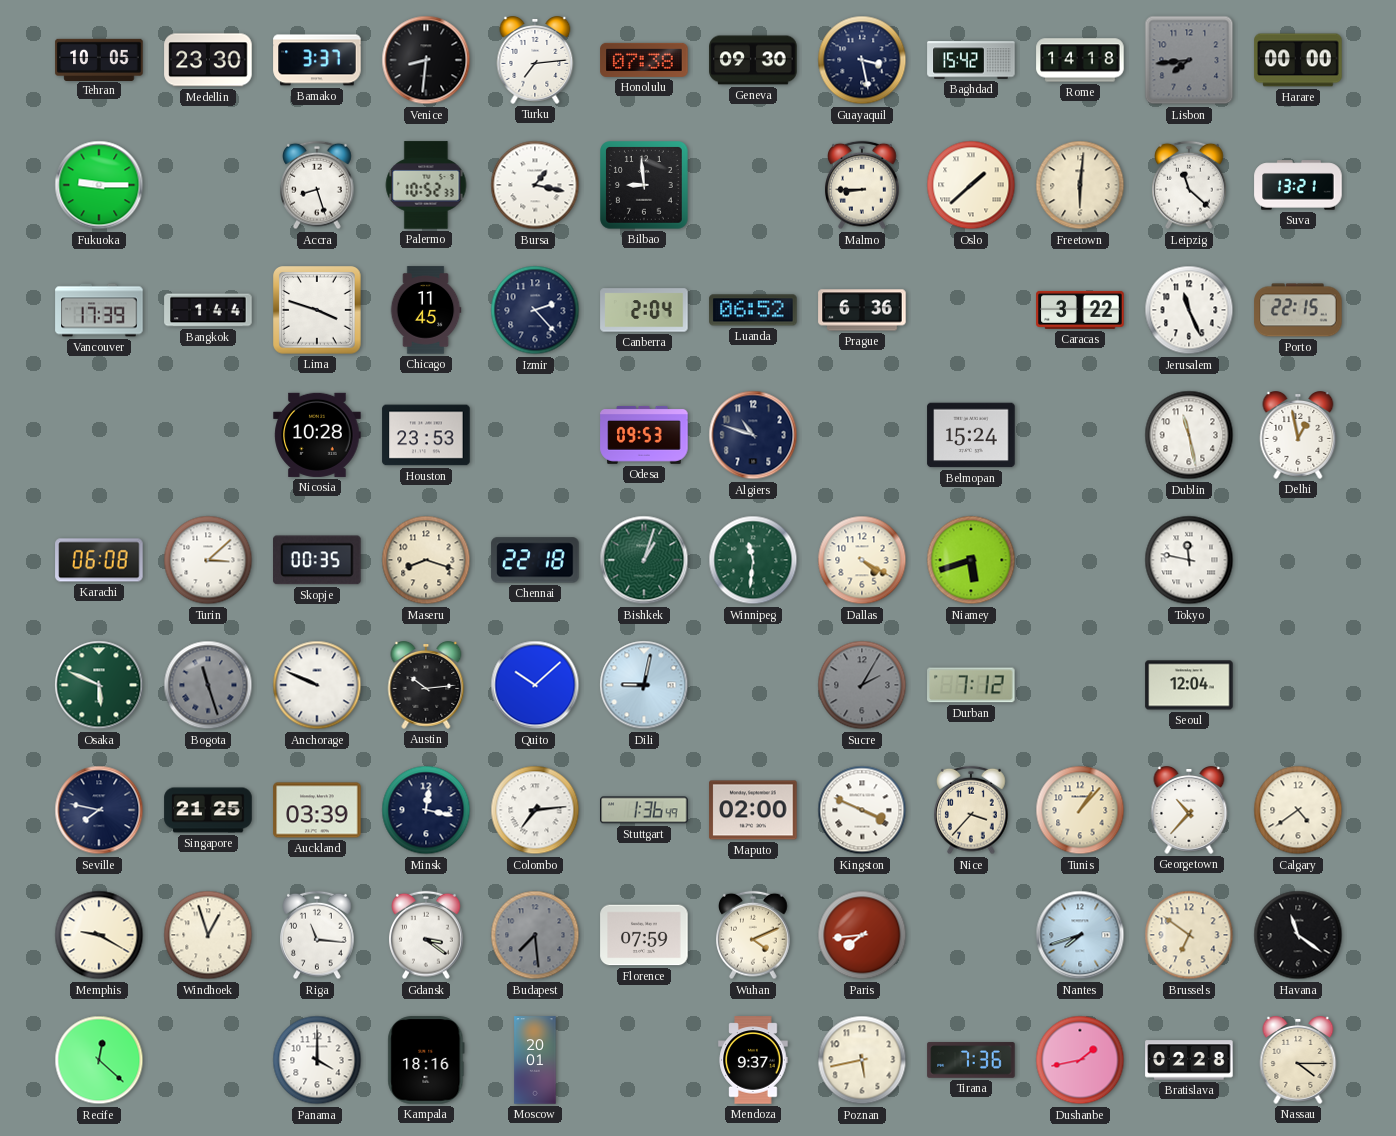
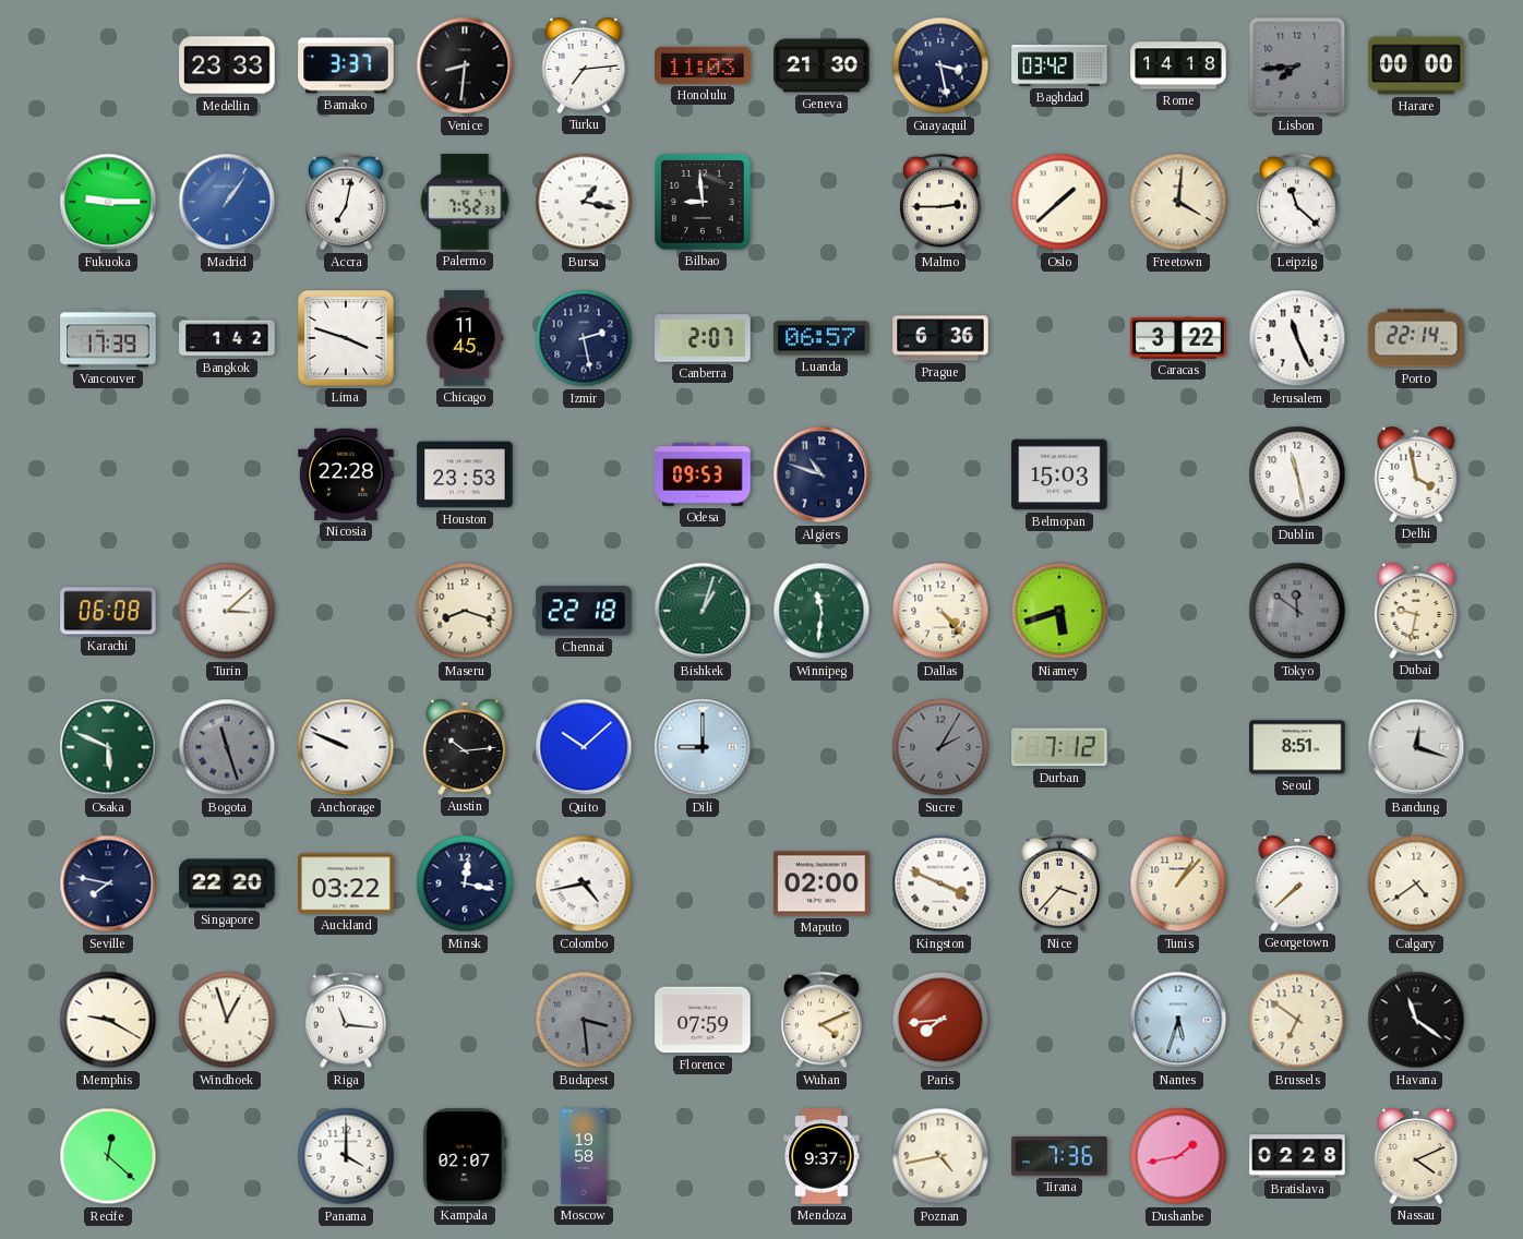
Tehran: 10:05 -> none (99, 59)
Medellin: 23:30 -> 23:33 (227, 65)
Honolulu: 07:38 -> 11:03 (703, 65)
Geneva: 09:30 -> 21:30 (822, 65)
Baghdad: 15:42 -> 03:42 (1059, 65)
Madrid: none -> 1:06 (227, 202)
Accra: 8:27 -> 7:02 (346, 202)
Palermo: 10:52 -> 7:52 (465, 202)
Malmo: 8:45 -> 2:45 (940, 202)
Freetown: 6:01 -> 4:01 (1178, 202)
Suva: 13:21 -> none (1298, 185)
Bangkok: 1:44 -> 1:42 (227, 338)
Izmir: 2:23 -> 2:28 (584, 338)
Canberra: 2:04 -> 2:07 (703, 338)
Luanda: 06:52 -> 06:57 (822, 338)
Porto: 22:15 -> 22:14 (1416, 338)
Nicosia: 10:28 -> 22:28 (346, 474)
Belmopan: 15:24 -> 15:03 (1059, 474)
Delhi: 12:58 -> 3:58 (1416, 476)
Skopje: 00:35 -> none (318, 560)
Dallas: 4:20 -> 4:23 (940, 611)
Tokyo: 11:47 -> 11:51 (1297, 611)
Tokyo dial: white -> grey (1297, 611)
Dubai: none -> 9:32 (1416, 612)
Dili: 9:02 -> 9:00 (703, 747)
Seoul: 12:04 -> 8:51 (1297, 747)
Bandung: none -> 12:18 (1416, 747)
Singapore: 21:25 -> 22:20 (227, 883)
Auckland: 03:39 -> 03:22 (346, 883)
Colombo: 7:14 -> 4:43 (584, 883)
Stuttgart: 1:36 -> none (644, 810)
Georgetown: 10:37 -> 7:38 (1297, 885)
Gdansk: 3:21 -> none (426, 935)
Budapest: 7:29 -> 3:29 (584, 1020)
Nantes: 7:42 -> 5:33 (1178, 1020)
Kampala: 18:16 -> 02:07 (465, 1156)
Moscow: 20:01 -> 19:58 (584, 1156)
Poznan: 5:43 -> 4:43 (940, 1156)
Nassau: 4:15 -> 4:11 (1416, 1157)
